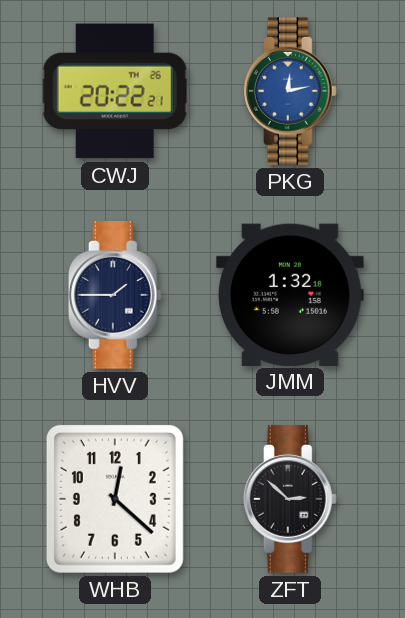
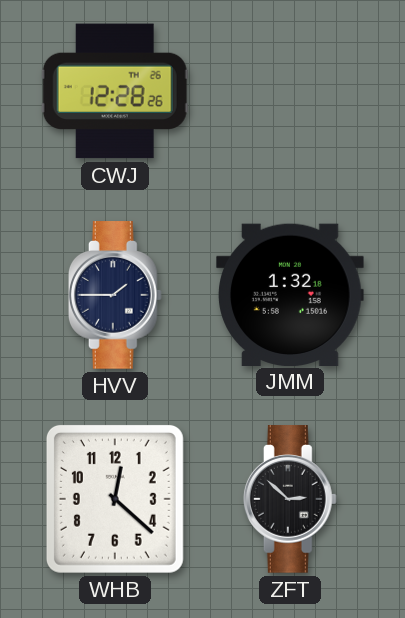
CWJ: 20:22 -> 12:28 (115, 91)
PKG: 12:13 -> none (290, 91)
